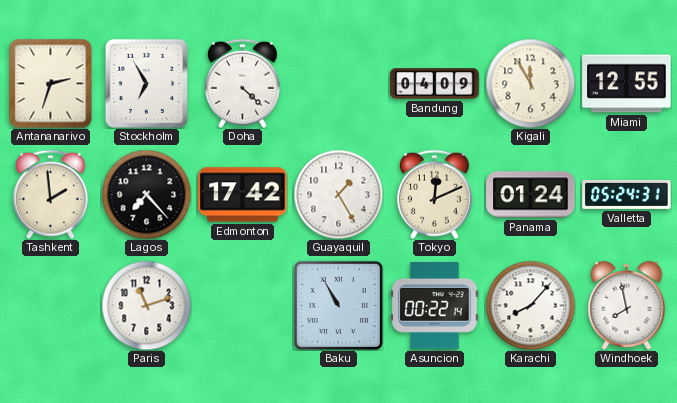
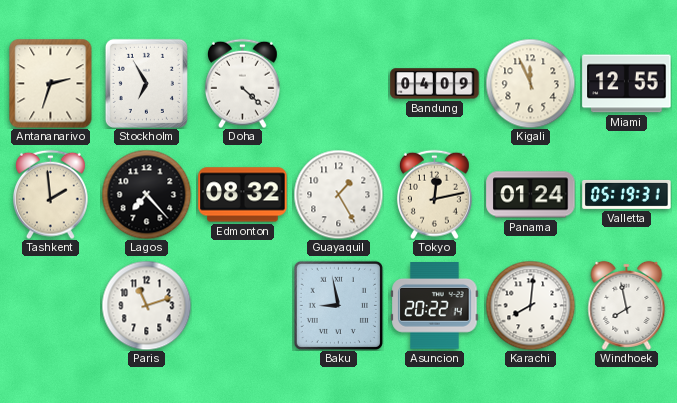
Kigali: 11:55 -> 11:56 (530, 83)
Edmonton: 17:42 -> 08:32 (243, 195)
Tokyo: 12:11 -> 12:13 (434, 194)
Valletta: 05:24 -> 05:19 (627, 194)
Baku: 10:55 -> 8:58 (338, 305)
Asuncion: 00:22 -> 20:22 (435, 306)
Karachi: 8:07 -> 8:01 (530, 305)
